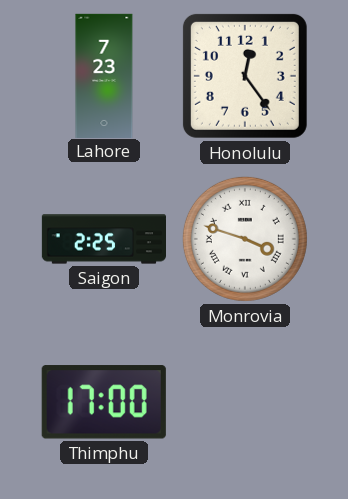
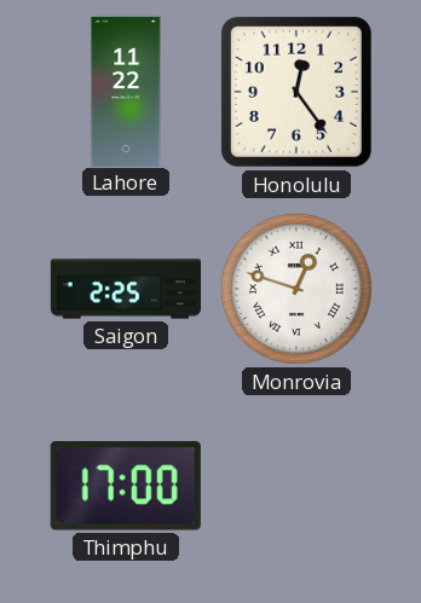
Lahore: 7:23 -> 11:22 (126, 91)
Monrovia: 3:48 -> 12:48 (296, 289)
